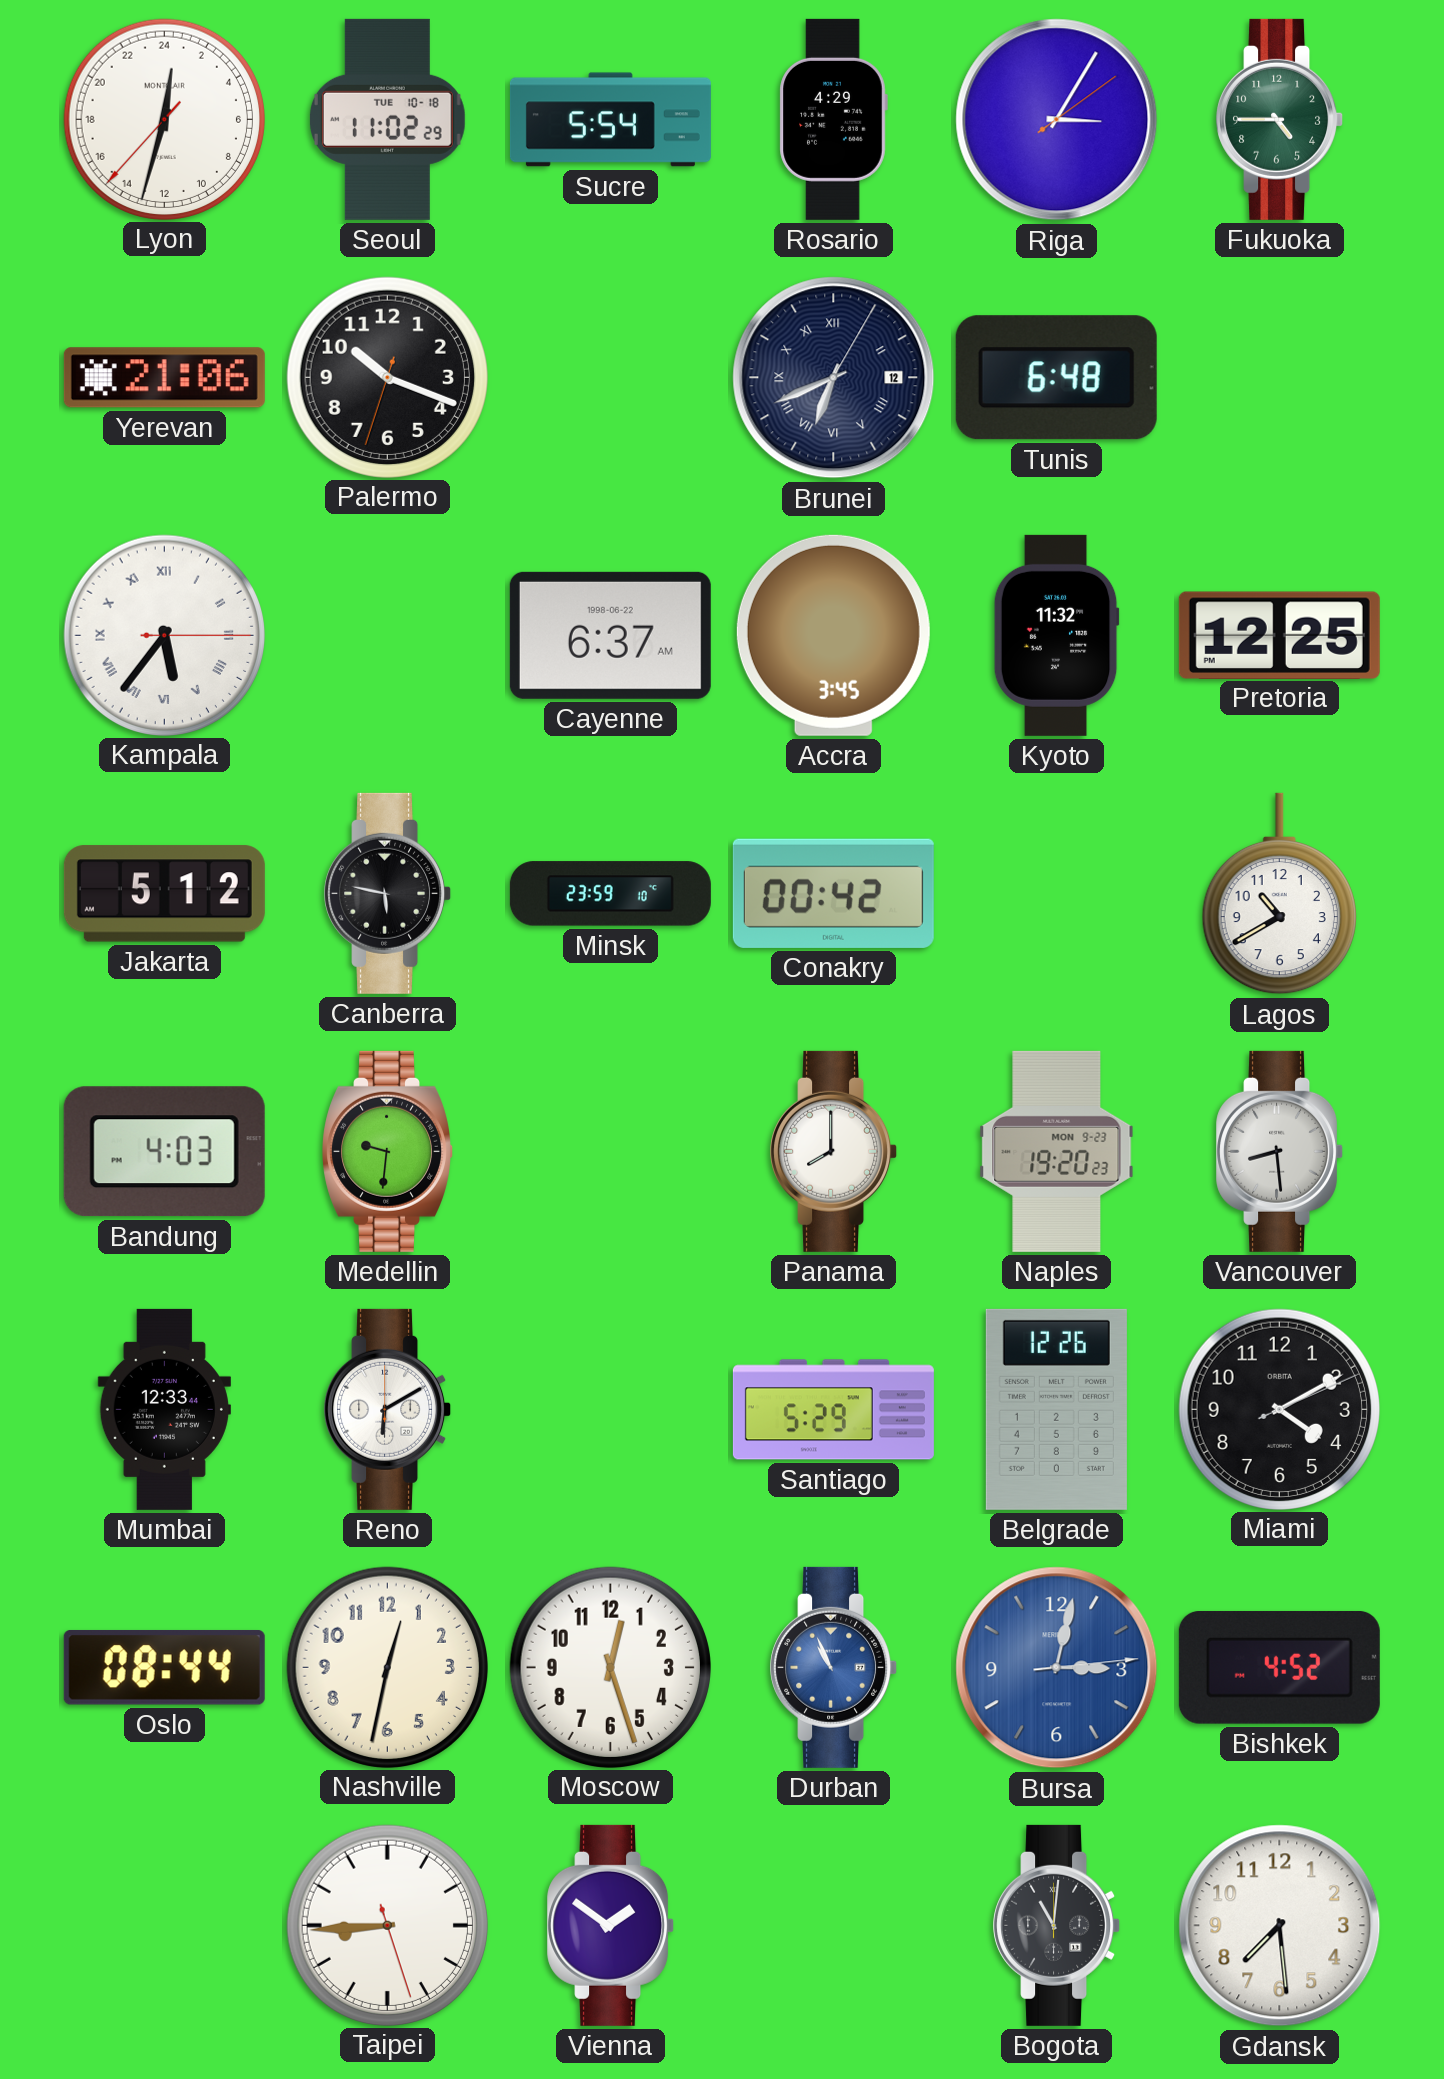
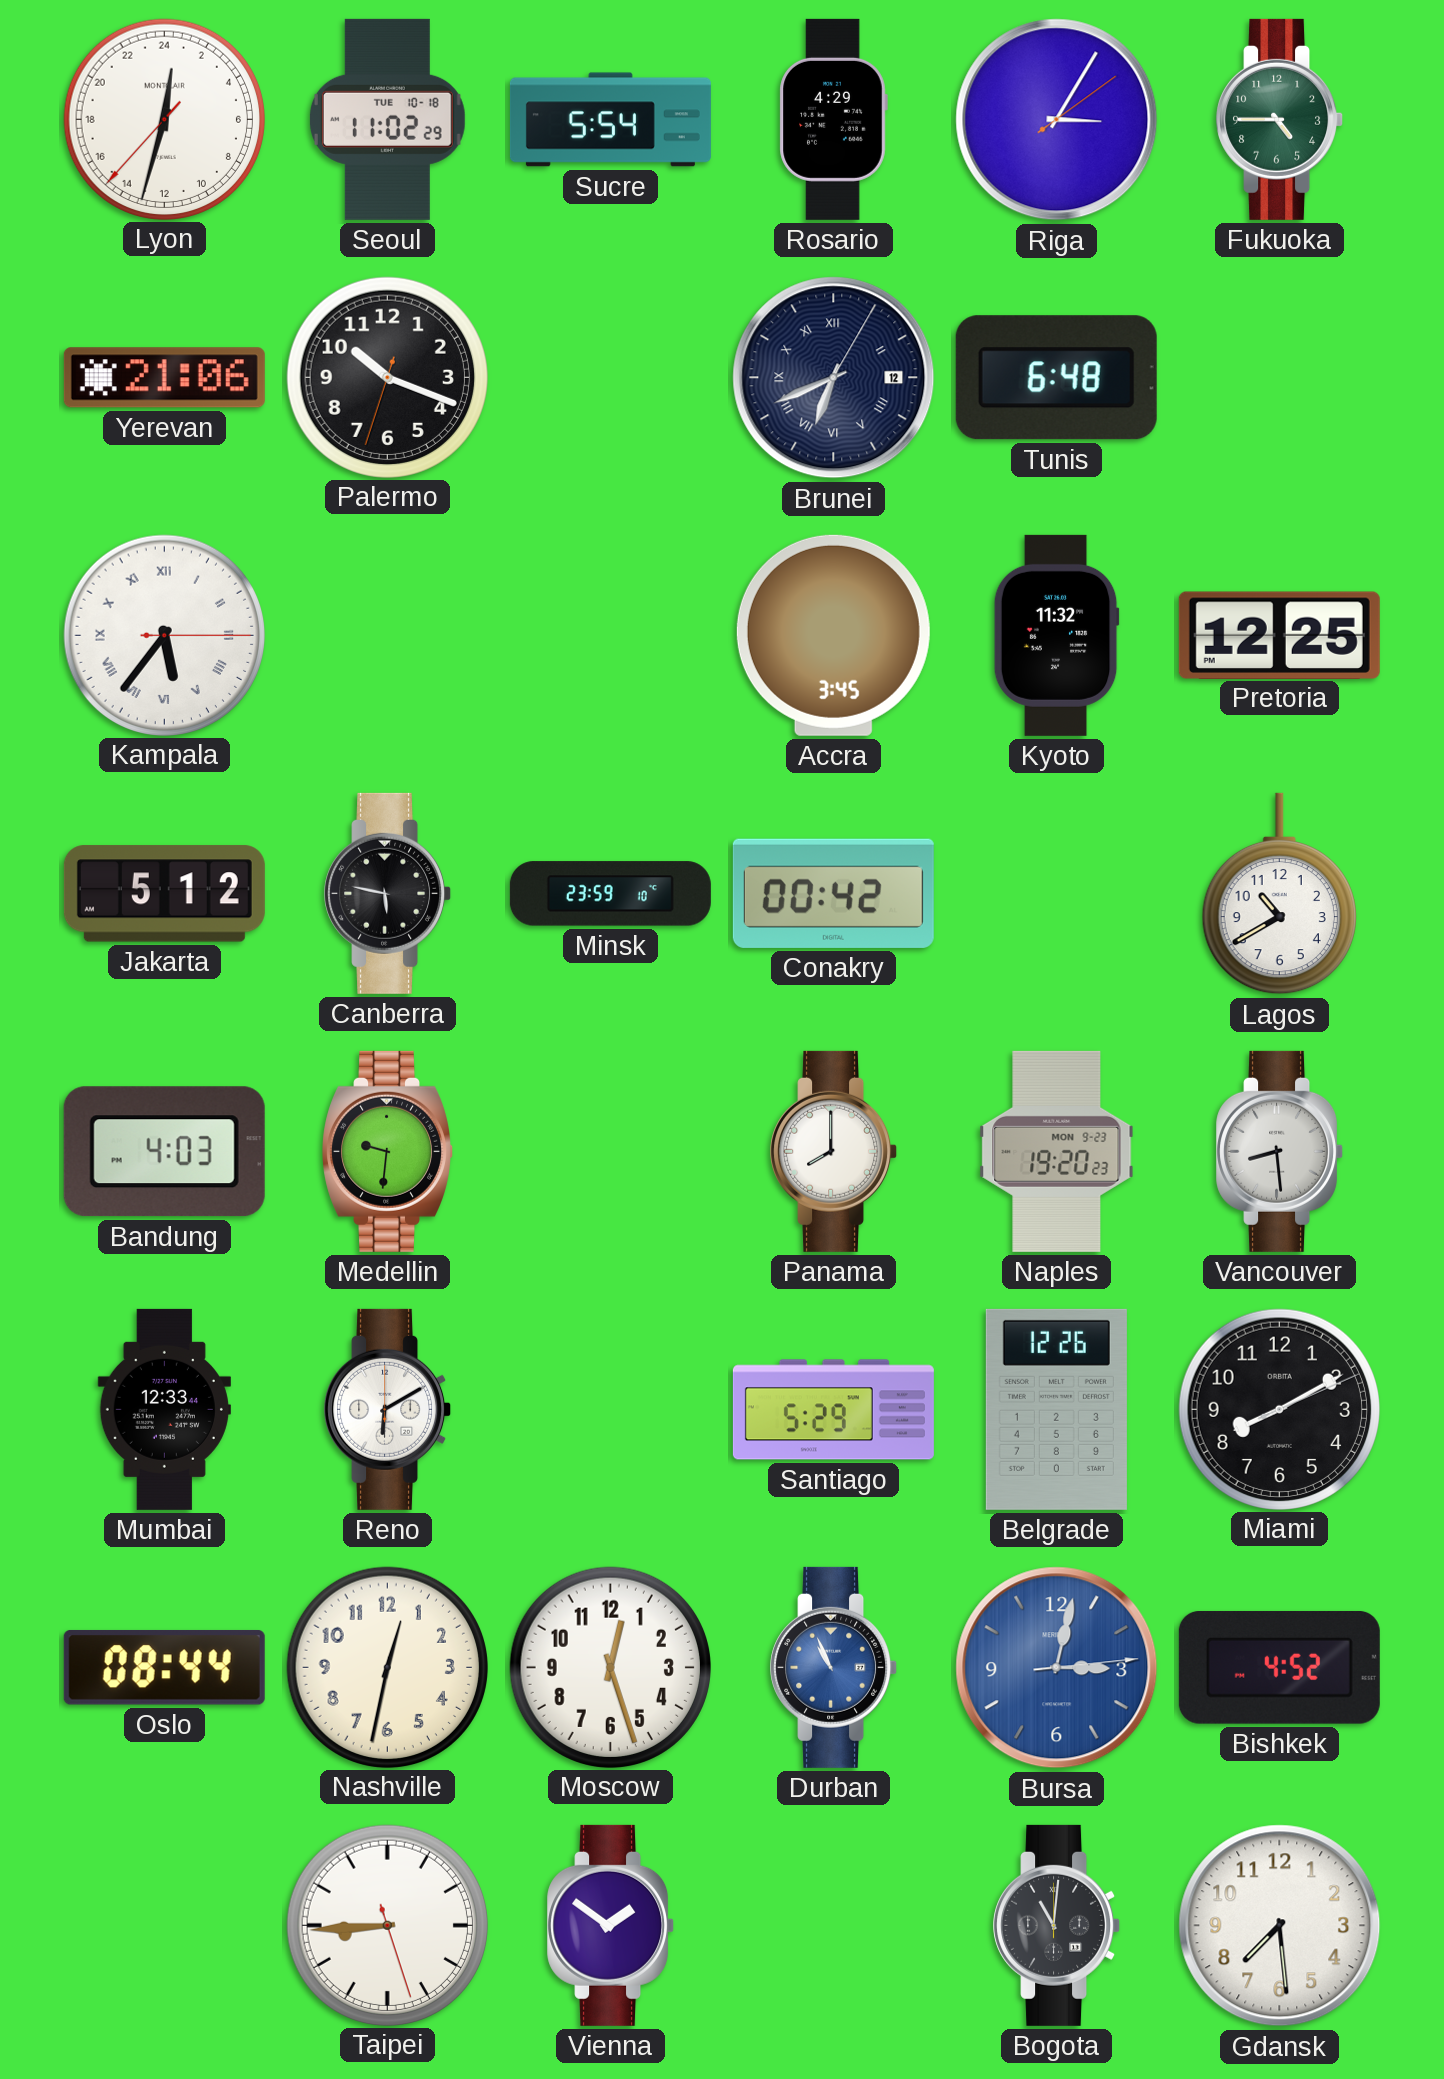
Cayenne: 6:37 -> none (610, 635)
Miami: 4:10 -> 8:10 (1279, 1409)
